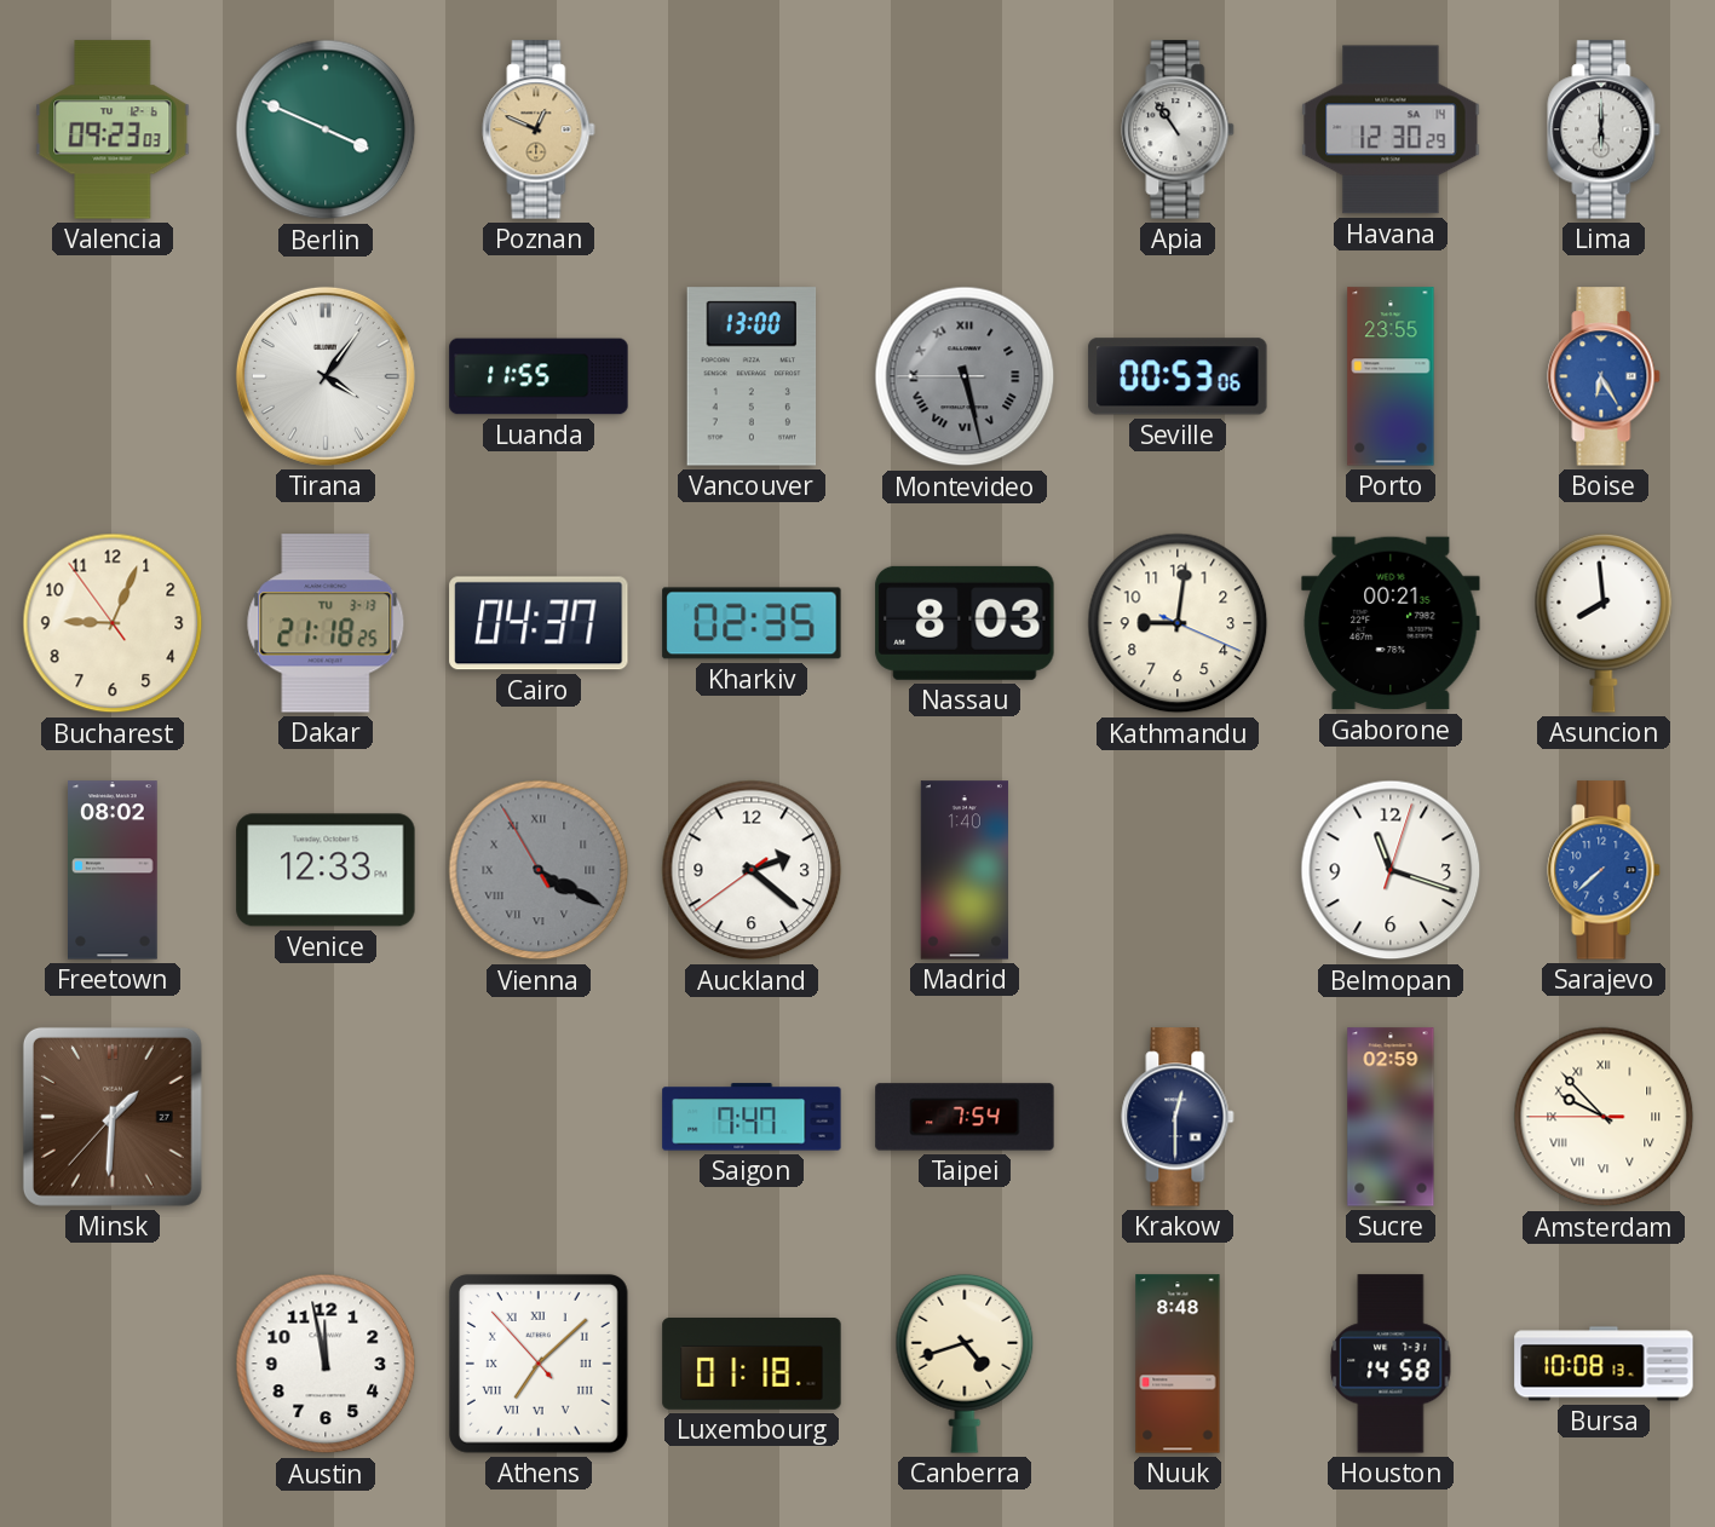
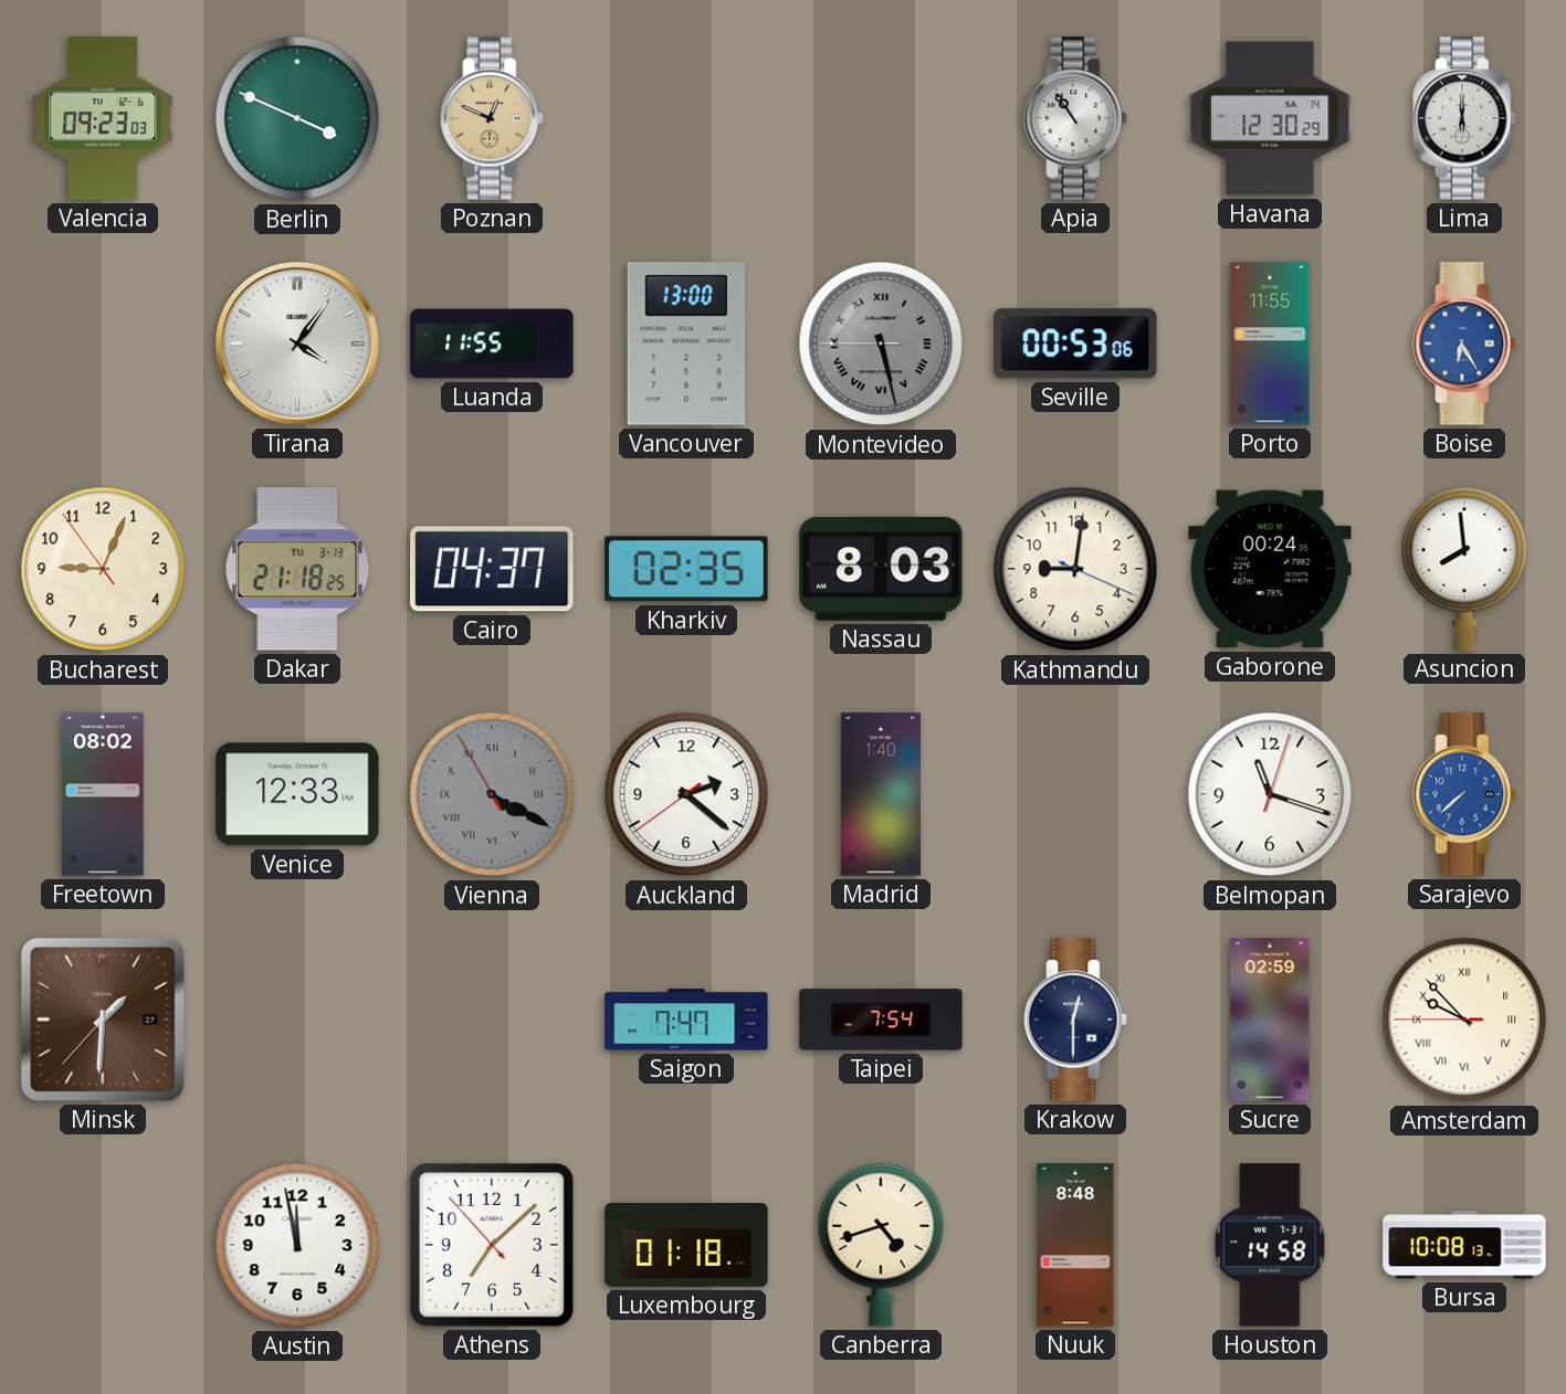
Porto: 23:55 -> 11:55 (1270, 344)
Gaborone: 00:21 -> 00:24 (1270, 569)
Athens numerals: Roman -> Arabic (492, 1245)
